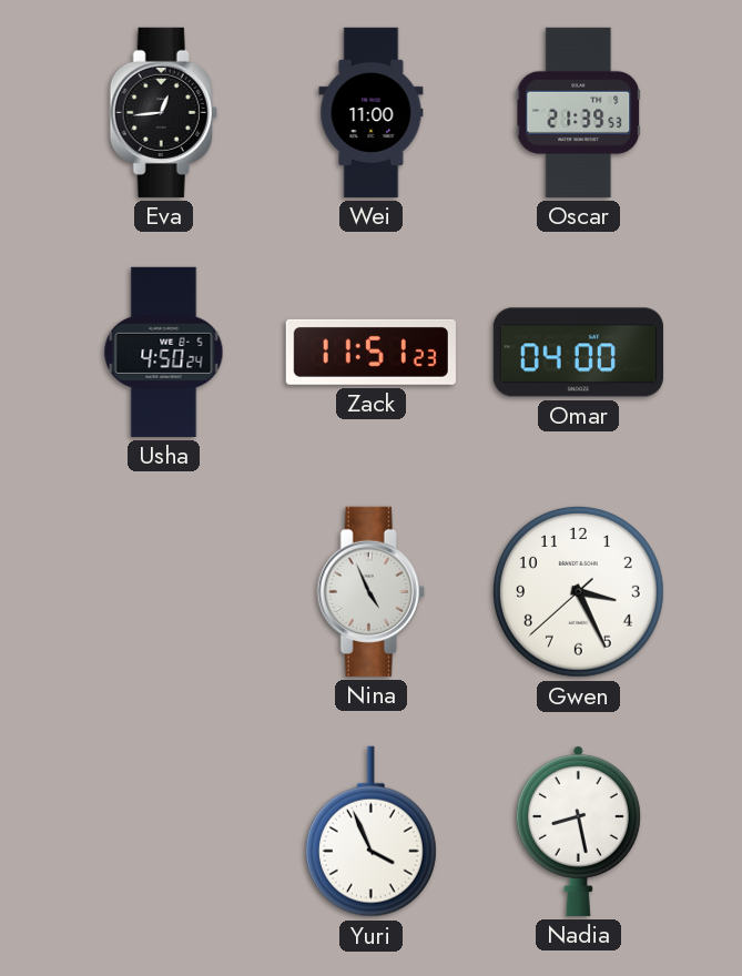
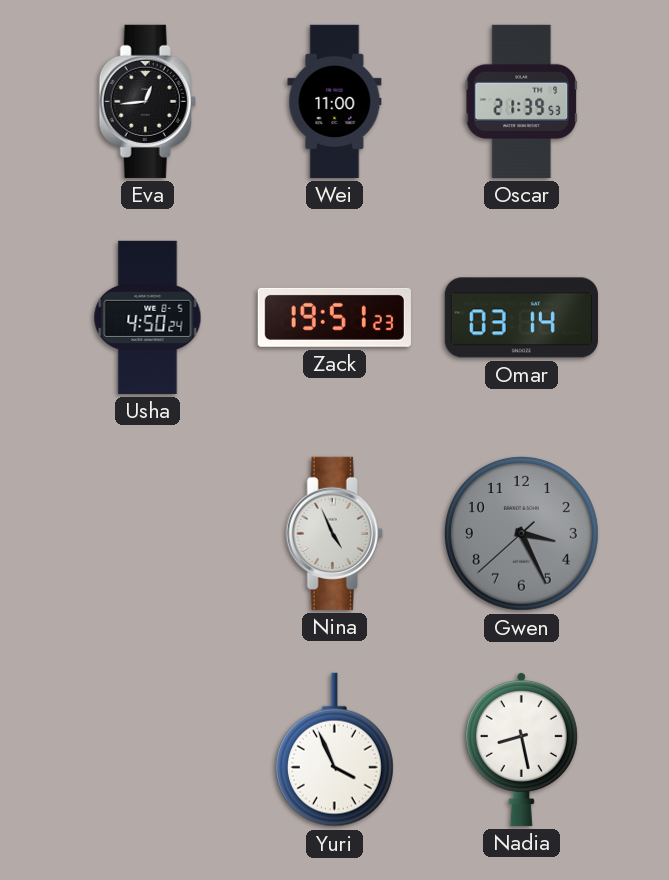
Zack: 11:51 -> 19:51 (334, 317)
Omar: 04:00 -> 03:14 (521, 318)
Gwen dial: white -> grey (521, 533)
